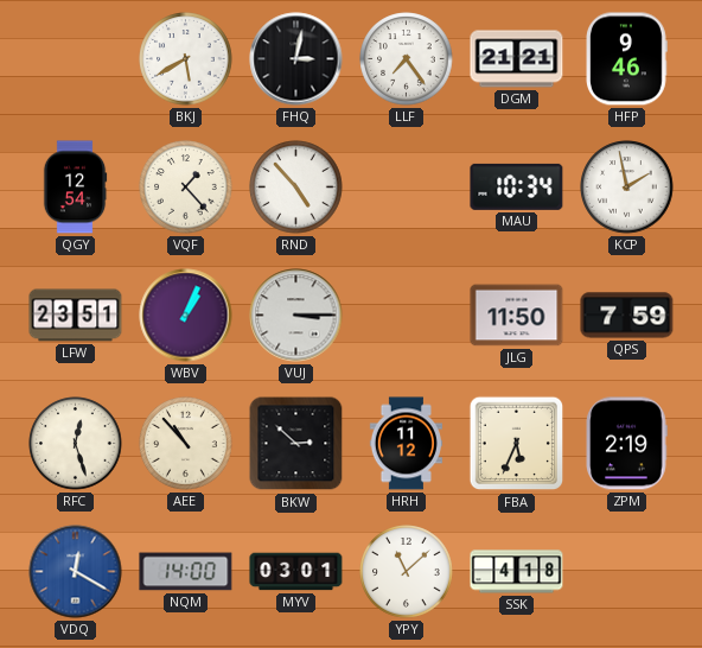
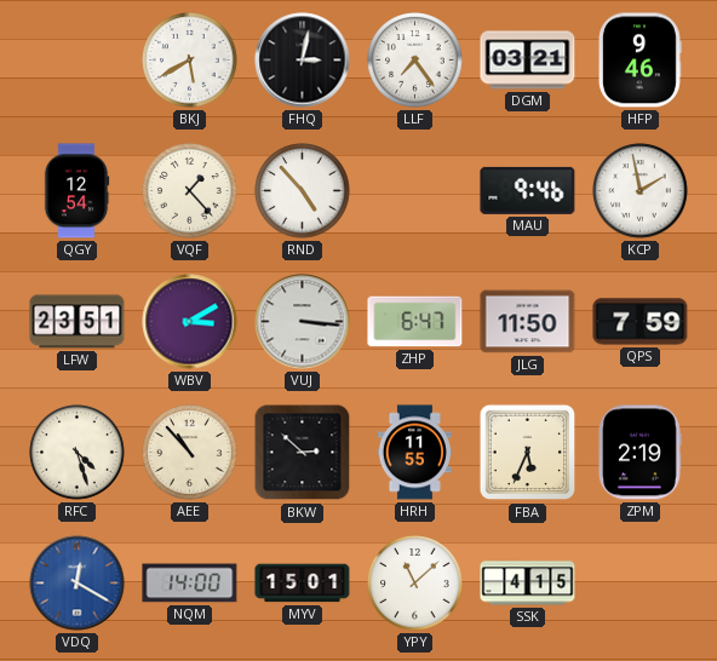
DGM: 21:21 -> 03:21 (528, 61)
MAU: 10:34 -> 9:46 (528, 190)
WBV: 1:04 -> 3:10 (190, 322)
VUJ: 3:15 -> 3:16 (303, 322)
ZHP: none -> 6:47 (415, 322)
RFC: 12:27 -> 4:27 (78, 453)
HRH: 11:12 -> 11:55 (414, 453)
MYV: 03:01 -> 15:01 (303, 584)
SSK: 4:18 -> 4:15 (528, 584)
